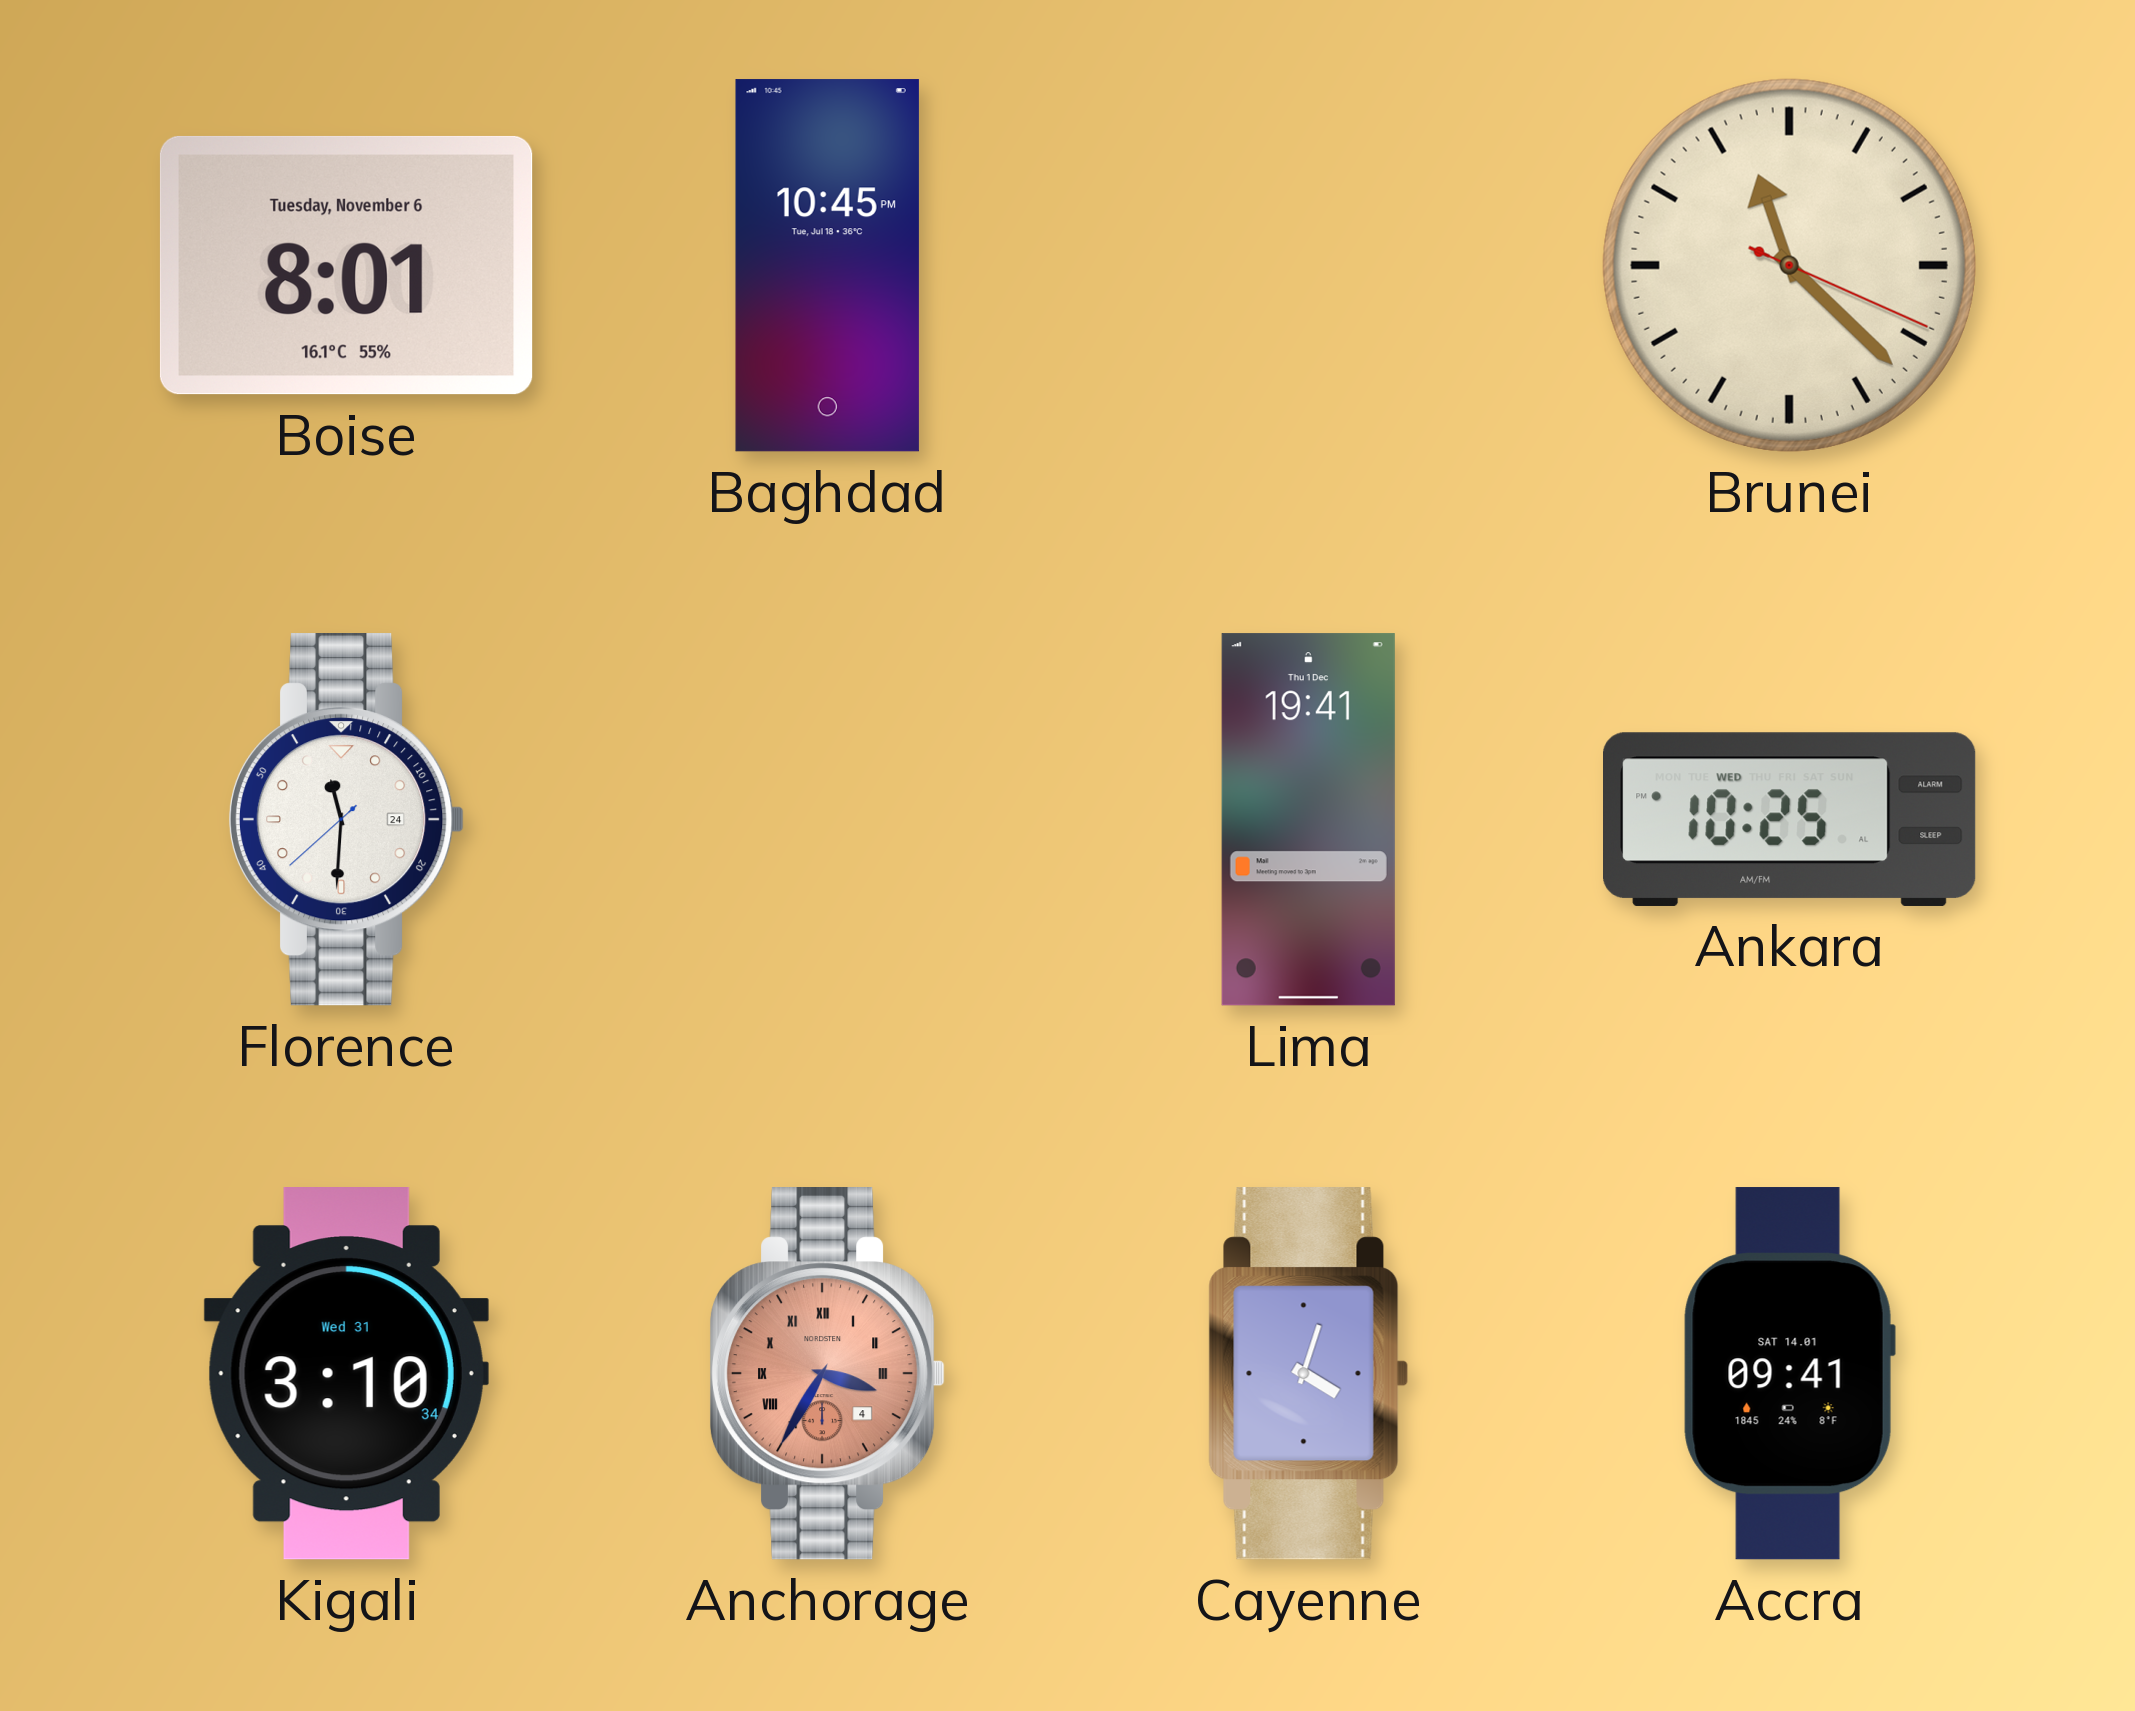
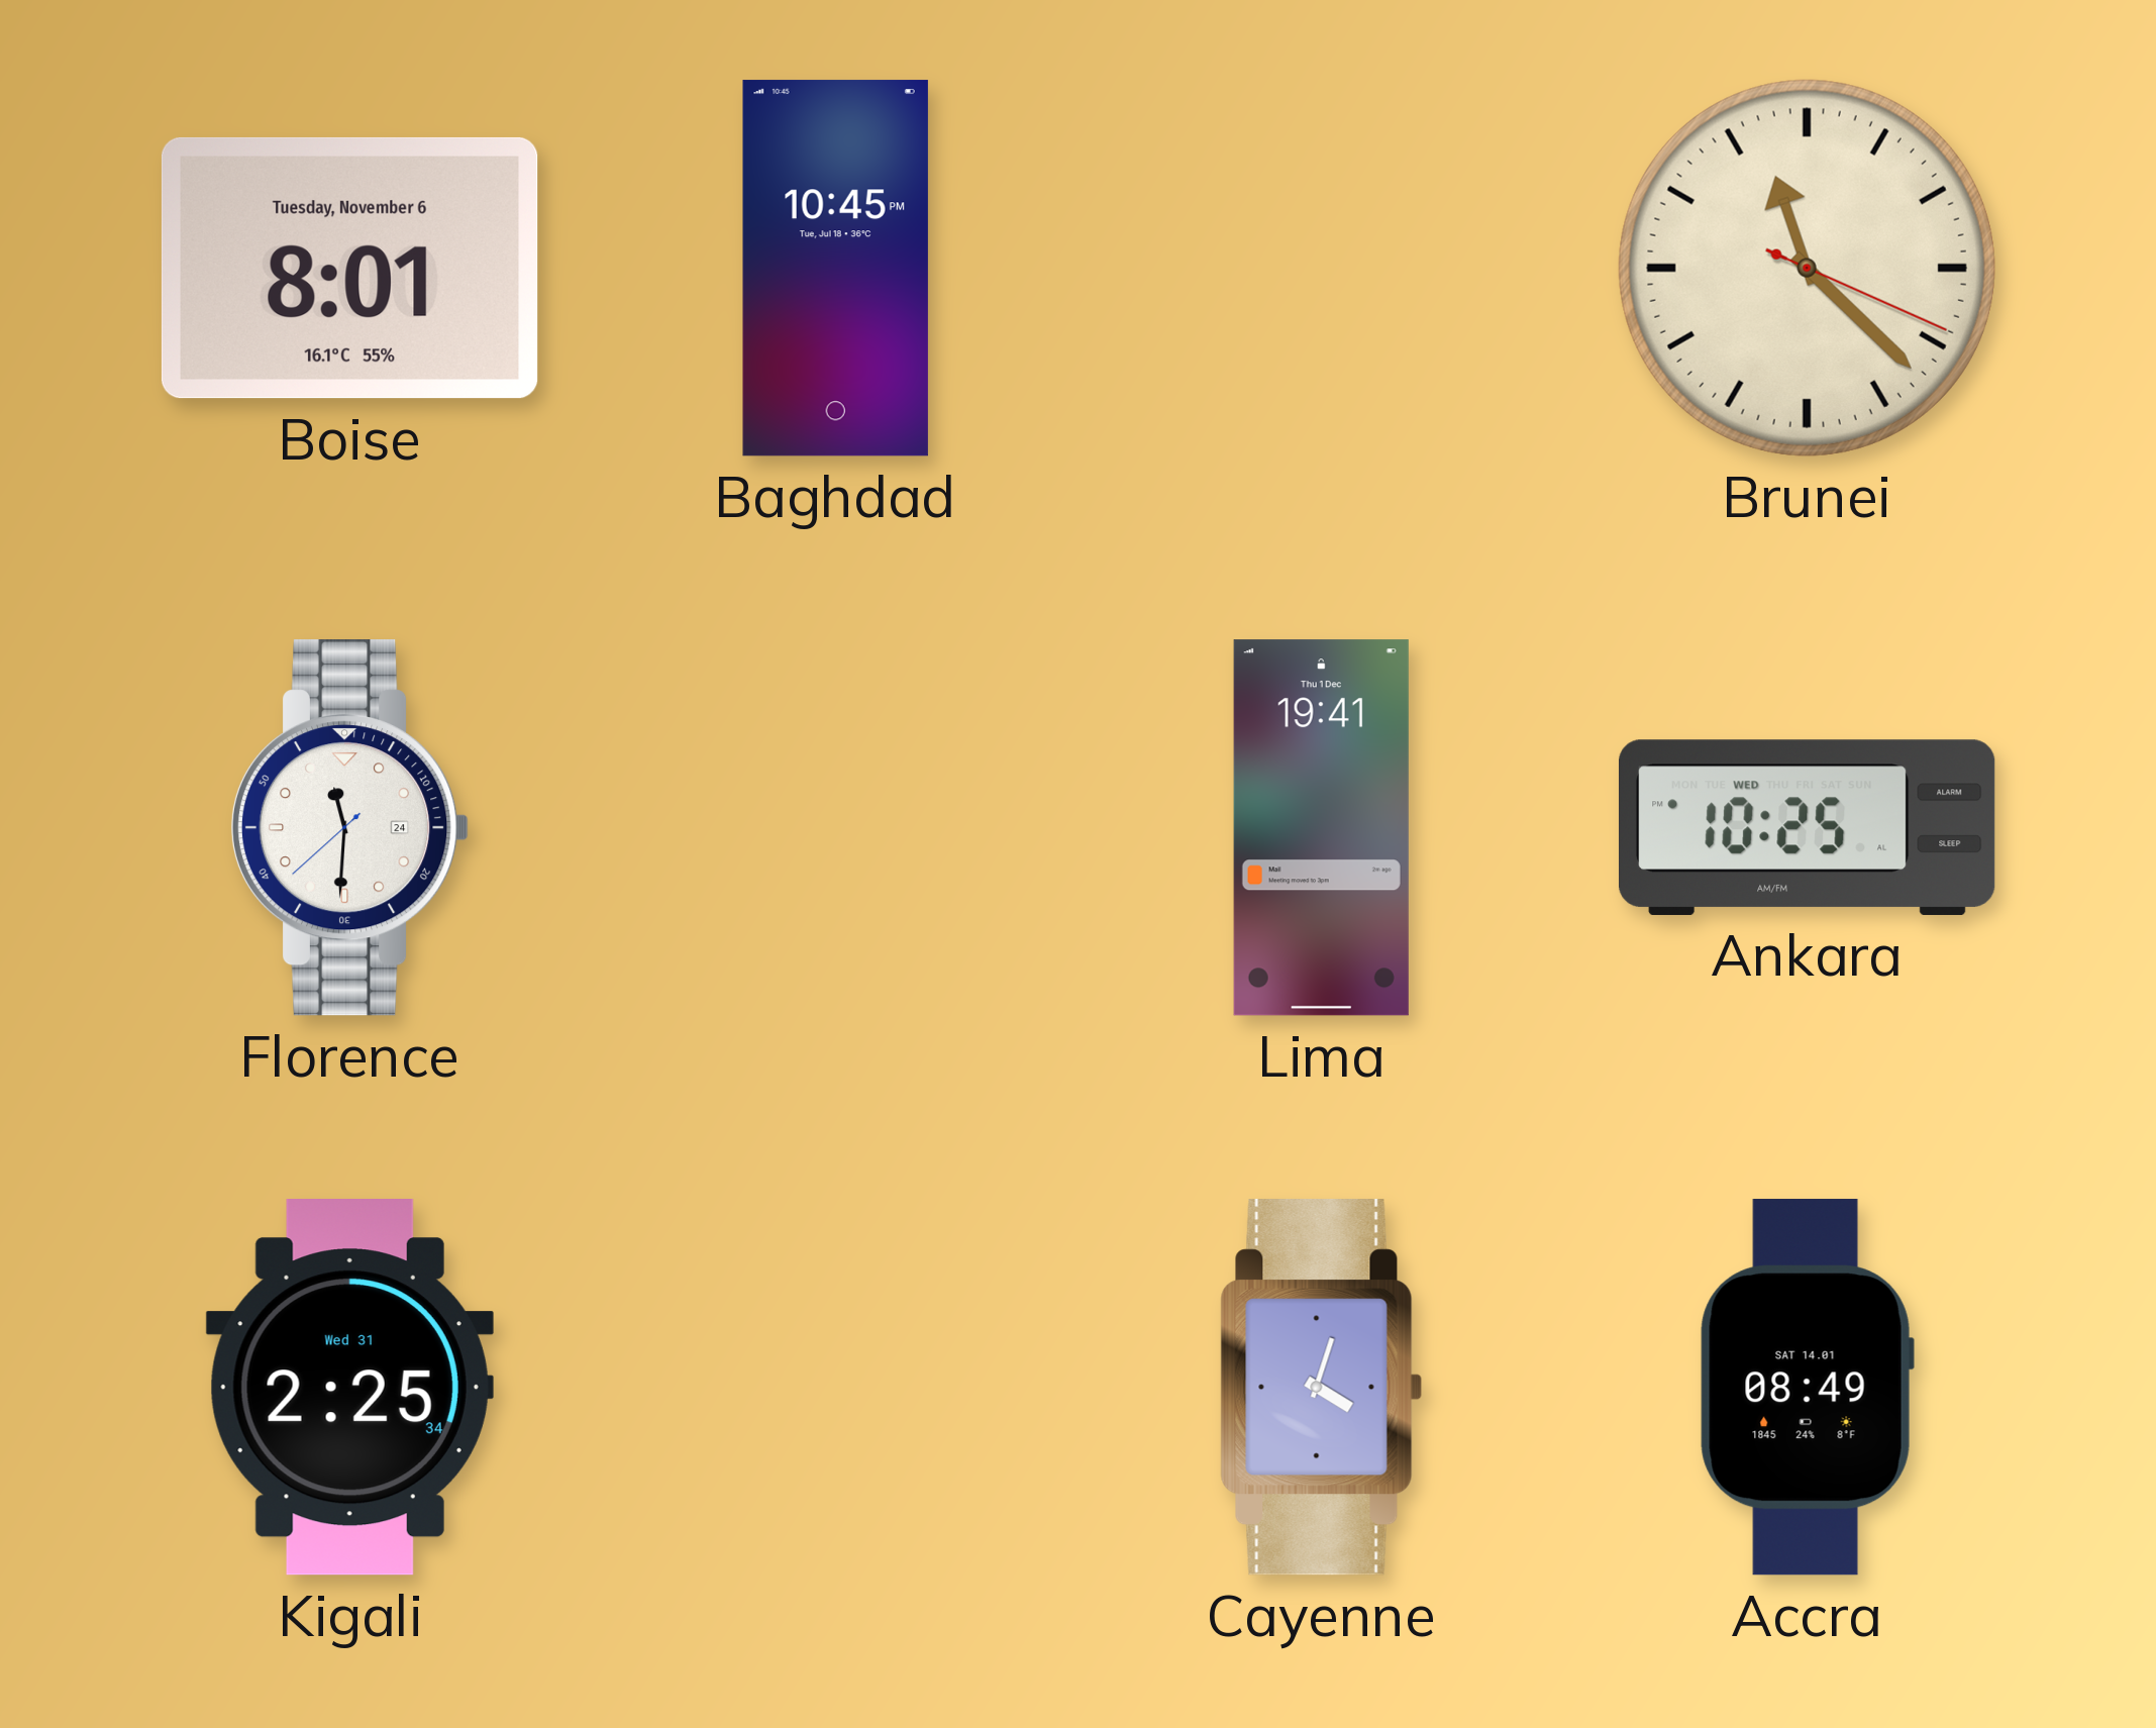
Kigali: 3:10 -> 2:25 (349, 1388)
Anchorage: 3:35 -> none (828, 1374)
Accra: 09:41 -> 08:49 (1807, 1388)
